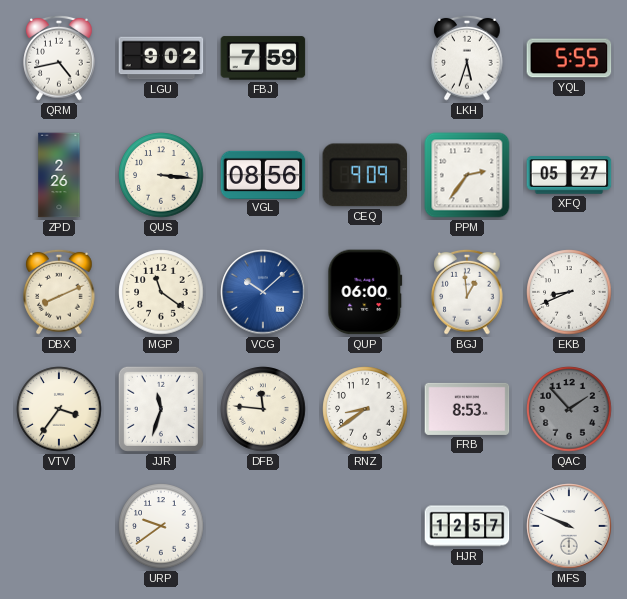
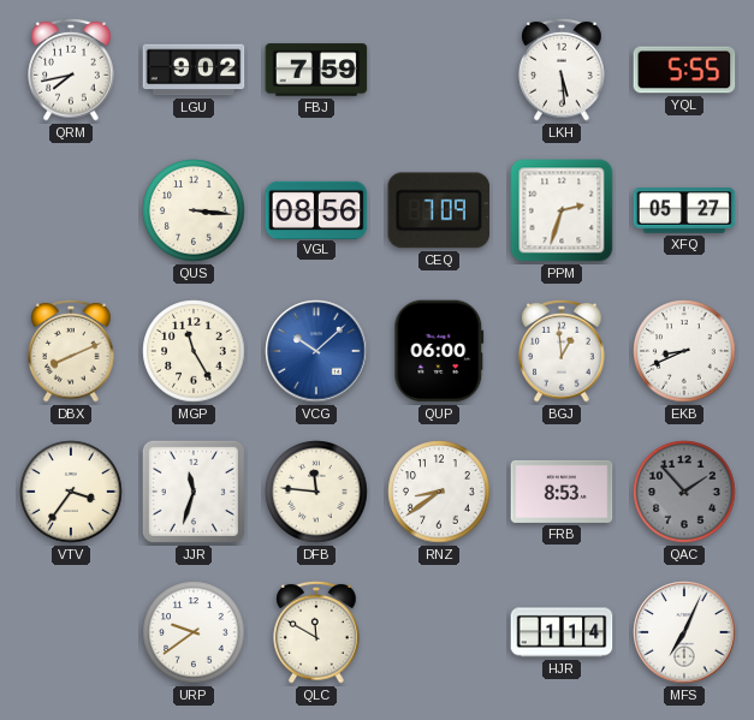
QRM: 4:43 -> 7:43 (71, 70)
LKH: 5:33 -> 5:29 (562, 70)
ZPD: 2:26 -> none (59, 175)
CEQ: 9:09 -> 7:09 (439, 210)
PPM: 2:36 -> 2:33 (562, 210)
MGP: 11:21 -> 11:25 (194, 351)
QLC: none -> 11:50 (316, 632)
HJR: 12:57 -> 1:14 (562, 632)
MFS: 9:49 -> 7:04 (684, 632)
